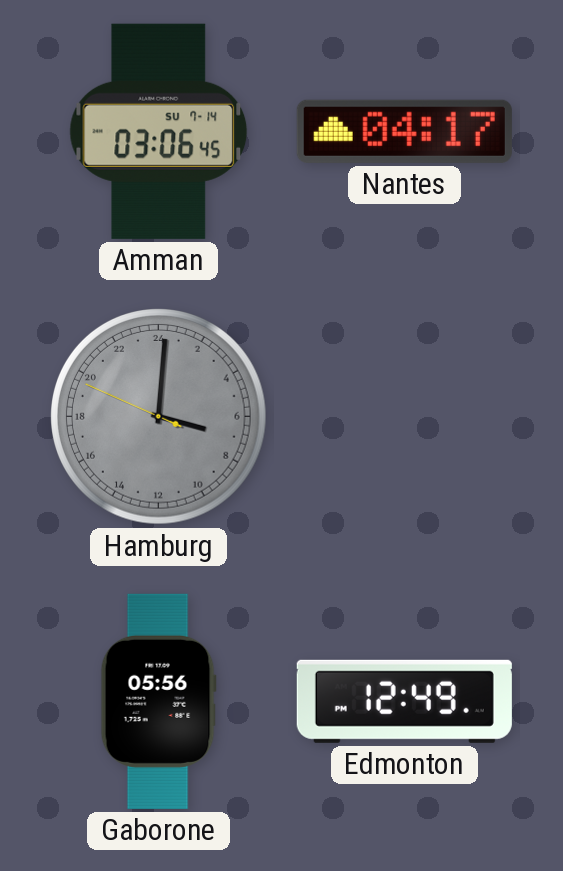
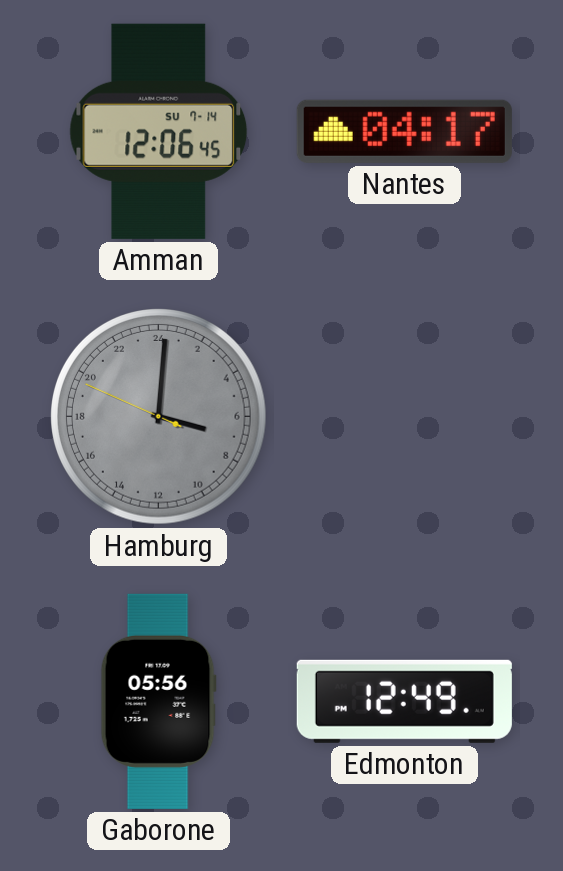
Amman: 03:06 -> 12:06 (159, 131)
